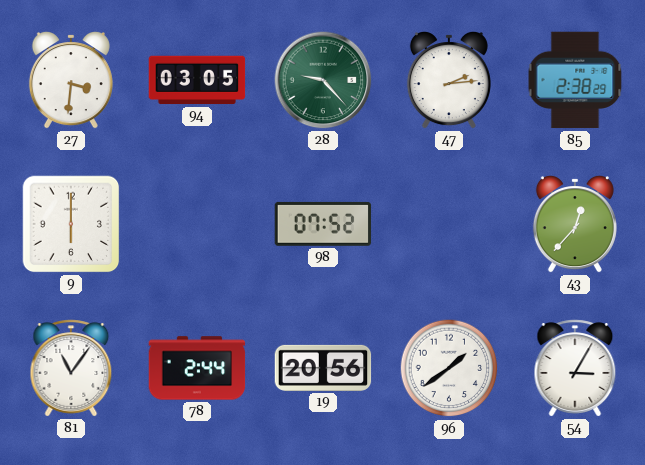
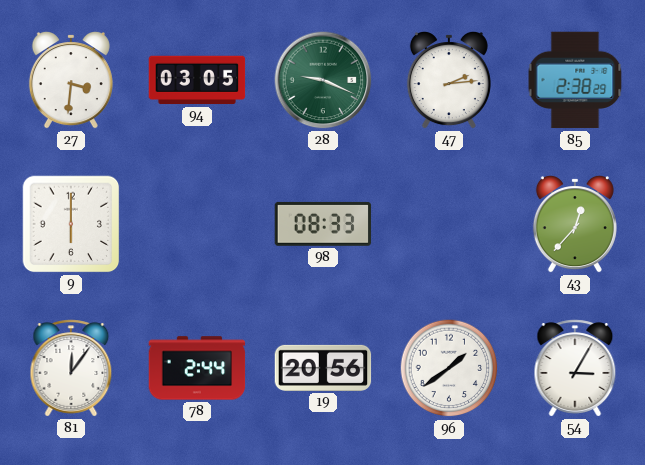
28: 9:23 -> 9:19 (323, 80)
98: 07:52 -> 08:33 (323, 224)
81: 11:06 -> 12:06 (71, 368)
